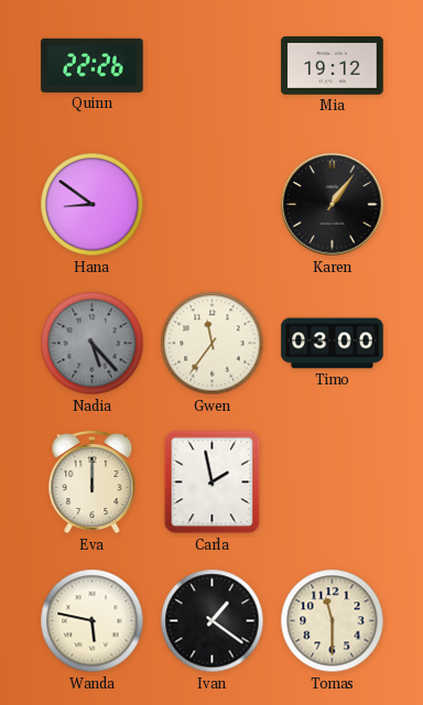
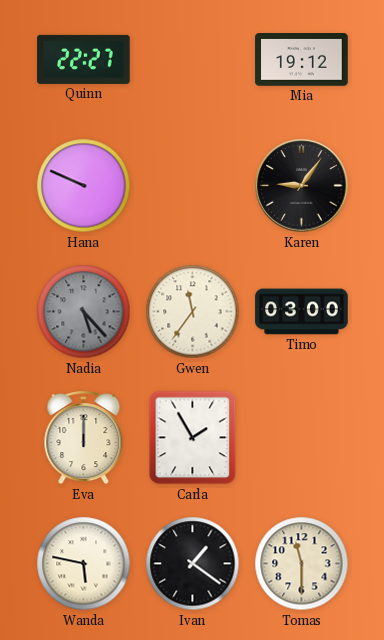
Quinn: 22:26 -> 22:27 (84, 59)
Hana: 8:51 -> 9:49 (84, 186)
Karen: 1:06 -> 9:06 (302, 186)
Carla: 1:58 -> 1:55 (193, 438)
